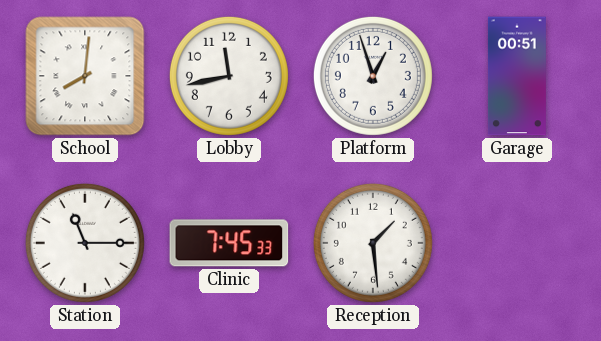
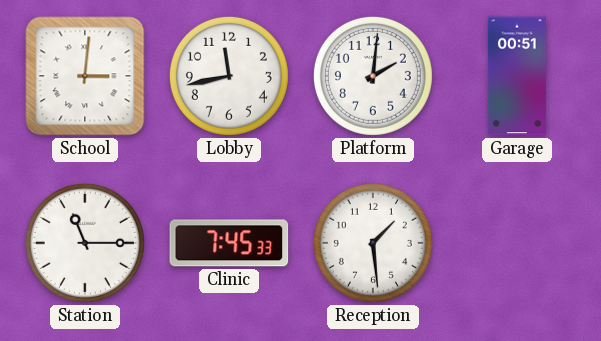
School: 8:01 -> 3:01 (85, 76)
Platform: 12:57 -> 2:01 (373, 76)
